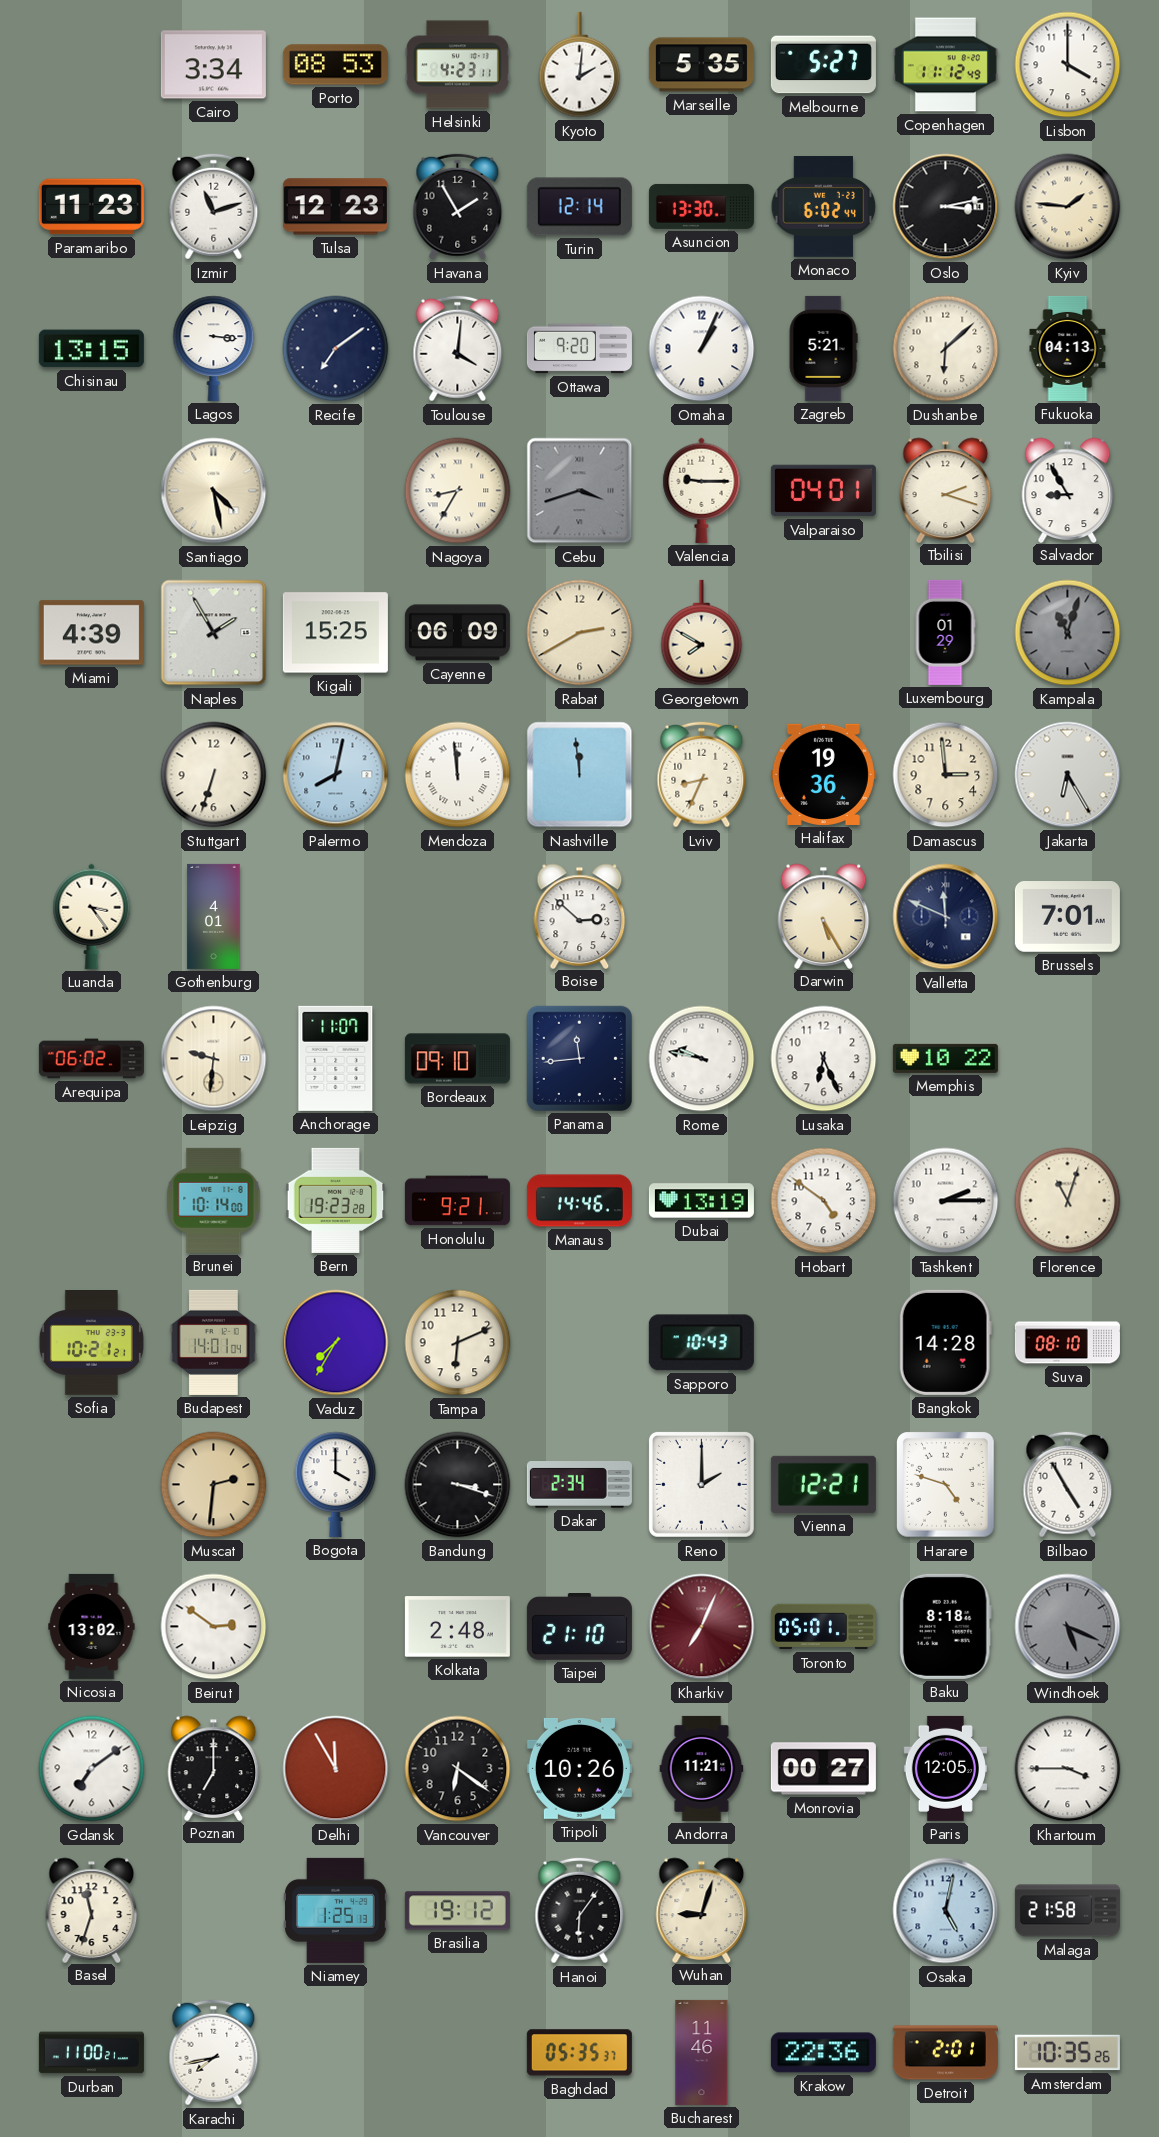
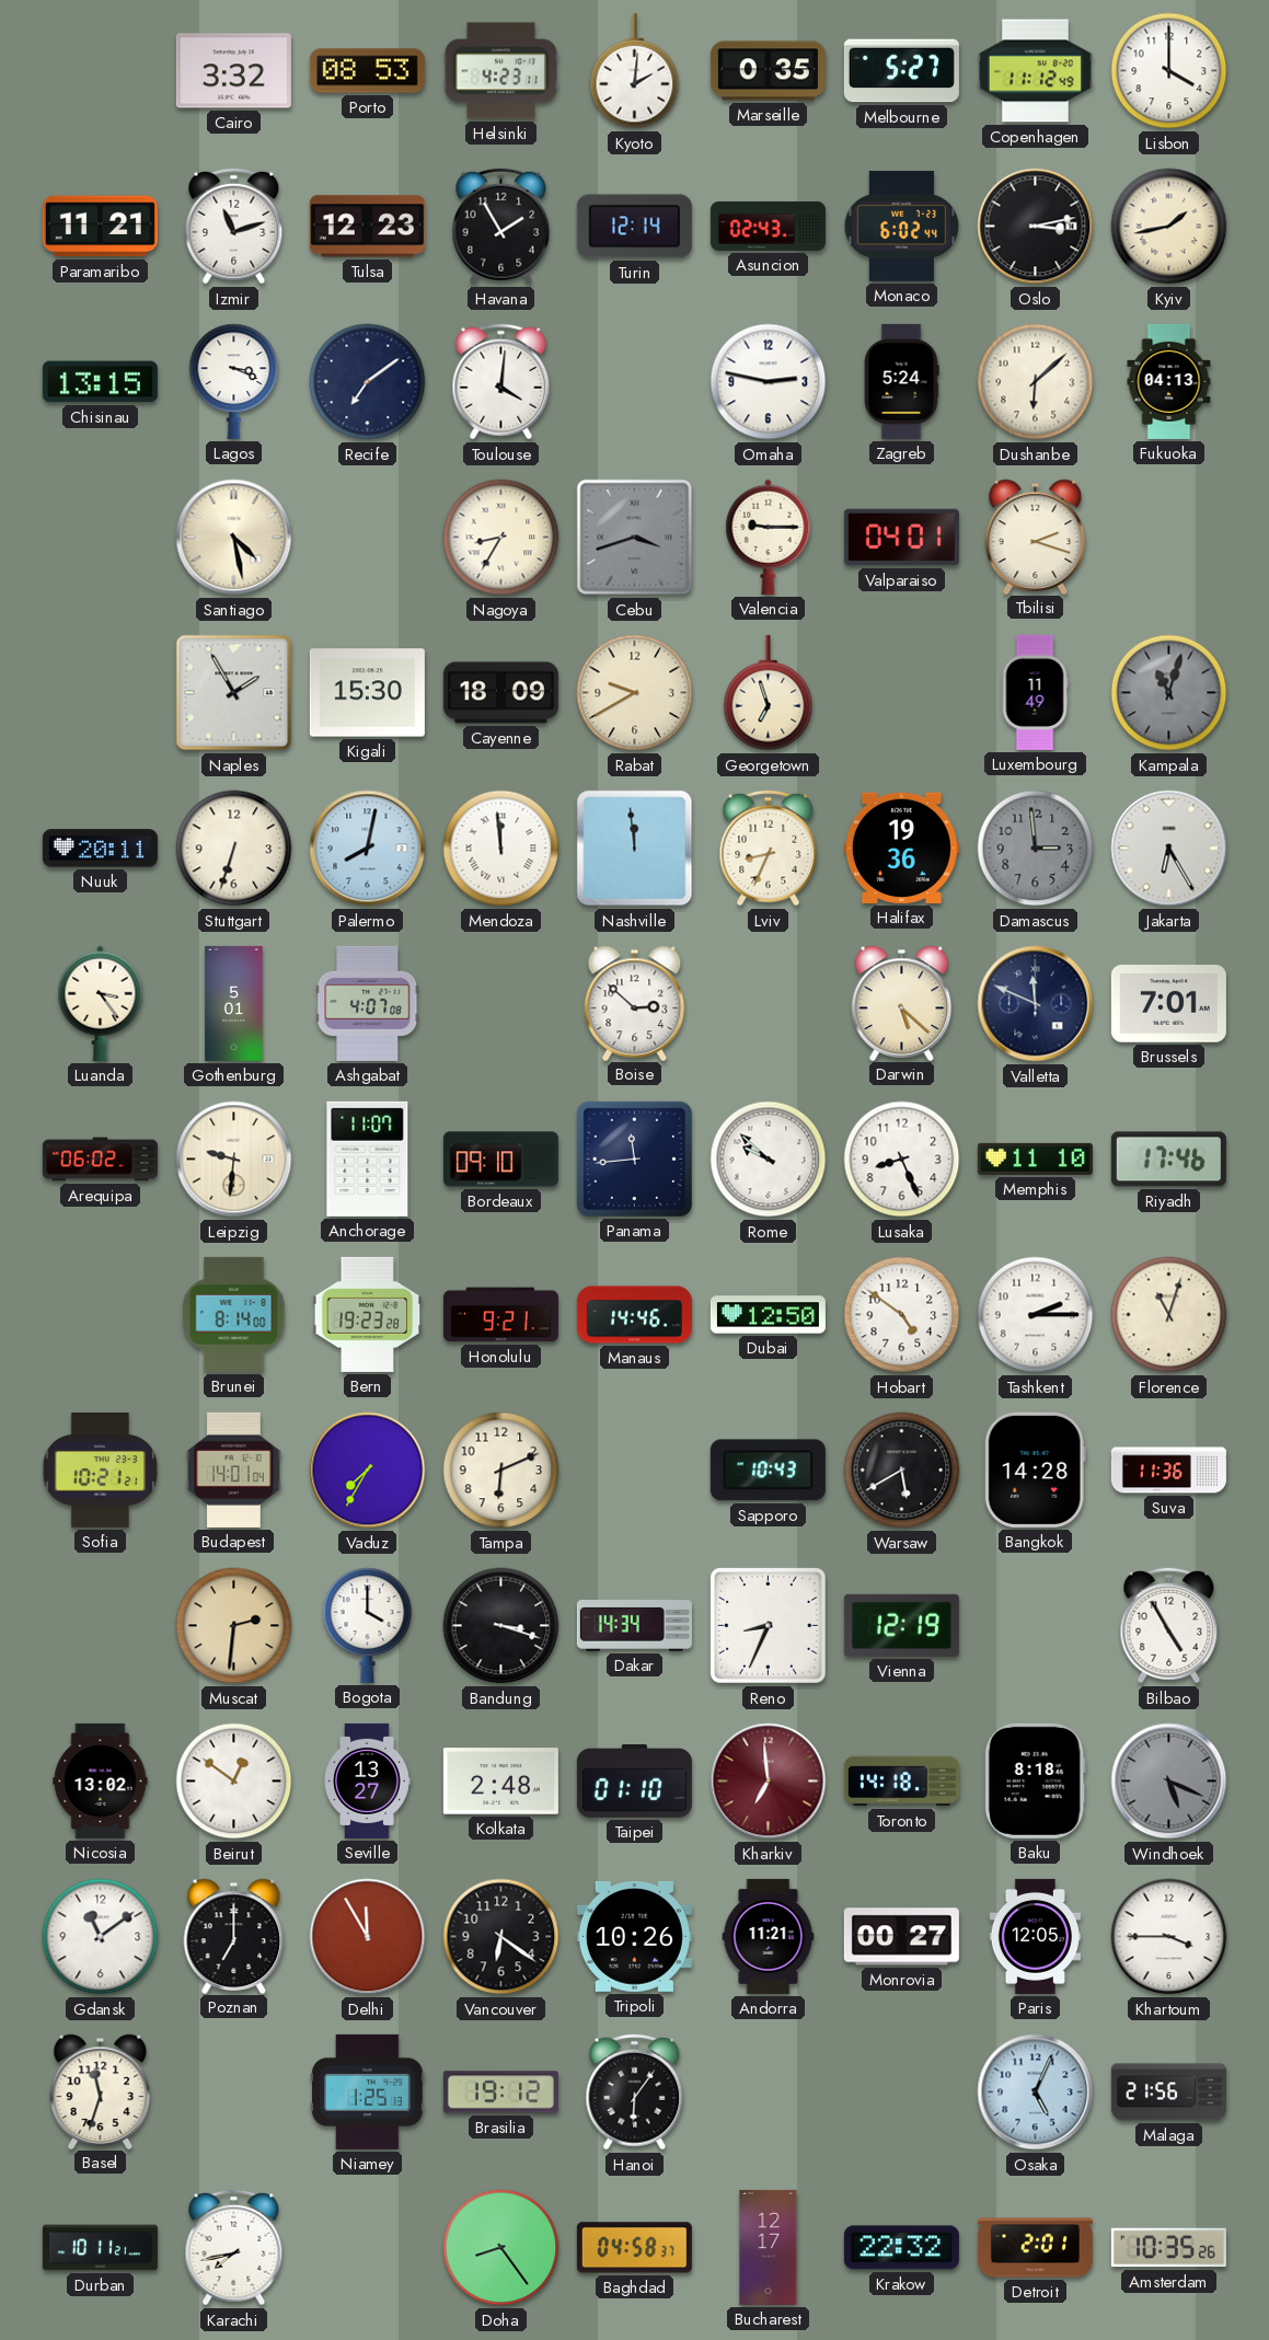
Cairo: 3:34 -> 3:32 (233, 71)
Marseille: 5:35 -> 0:35 (768, 71)
Paramaribo: 11:23 -> 11:21 (100, 227)
Asuncion: 13:30 -> 02:43 (768, 226)
Kyiv: 1:46 -> 1:43 (1169, 227)
Lagos: 3:16 -> 3:19 (234, 381)
Ottawa: 9:20 -> none (579, 349)
Omaha: 1:04 -> 2:47 (769, 382)
Zagreb: 5:21 -> 5:24 (901, 381)
Salvador: 8:55 -> none (1068, 490)
Miami: 4:39 -> none (91, 633)
Kigali: 15:25 -> 15:30 (367, 693)
Cayenne: 06:09 -> 18:09 (500, 693)
Rabat: 2:40 -> 9:40 (635, 693)
Georgetown: 7:50 -> 6:57 (769, 693)
Luxembourg: 01:29 -> 11:49 (1035, 692)
Nuuk: none -> 20:11 (100, 849)
Damascus dial: cream -> grey (1036, 849)
Gothenburg: 4:01 -> 5:01 (234, 1003)
Ashgabat: none -> 4:07 (368, 1003)
Darwin: 5:25 -> 5:22 (902, 1003)
Rome: 9:47 -> 9:52 (769, 1160)
Lusaka: 6:26 -> 8:26 (902, 1160)
Memphis: 10:22 -> 11:10 (1035, 1159)
Riyadh: none -> 17:46 (1168, 1160)
Brunei: 10:14 -> 8:14 (234, 1314)
Dubai: 13:19 -> 12:50 (768, 1315)
Warsaw: none -> 5:40 (902, 1471)
Suva: 08:10 -> 11:36 (1168, 1471)
Dakar: 2:34 -> 14:34 (634, 1626)
Reno: 2:00 -> 8:34 (768, 1625)
Vienna: 12:21 -> 12:19 (901, 1625)
Harare: 4:48 -> none (946, 1485)
Beirut: 2:51 -> 12:51 (234, 1782)
Seville: none -> 13:27 (367, 1780)
Taipei: 21:10 -> 01:10 (634, 1782)
Kharkiv: 7:04 -> 6:59 (769, 1782)
Toronto: 05:01 -> 14:18 (901, 1782)
Gdansk: 7:09 -> 11:09 (101, 1937)
Wuhan: 9:03 -> none (702, 1910)
Osaka: 5:02 -> 5:04 (1036, 2093)
Malaga: 21:58 -> 21:56 (1168, 2093)
Durban: 11:00 -> 10:11 (100, 2248)
Doha: none -> 8:24 (501, 2248)
Baghdad: 05:35 -> 04:58 (634, 2248)
Bucharest: 11:46 -> 12:17 (769, 2247)
Krakow: 22:36 -> 22:32 (901, 2248)
